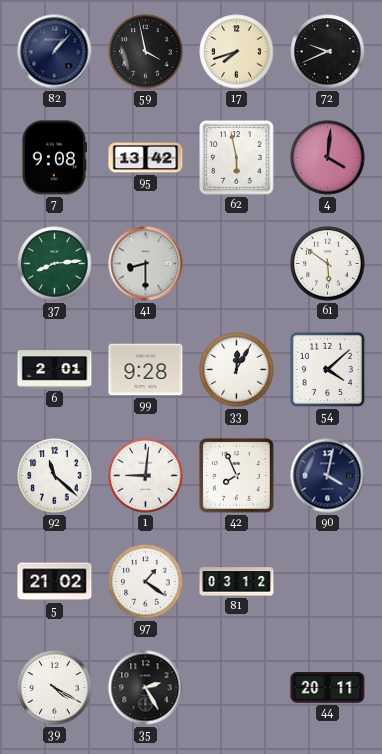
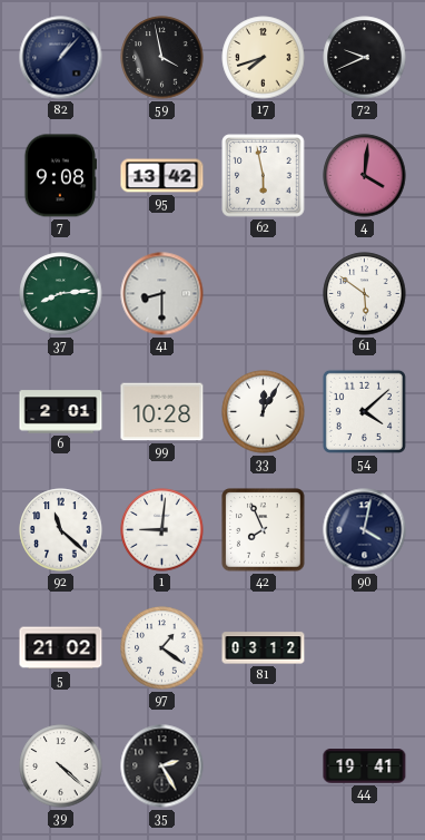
99: 9:28 -> 10:28 (162, 412)
39: 4:20 -> 4:22 (61, 766)
44: 20:11 -> 19:41 (365, 766)
